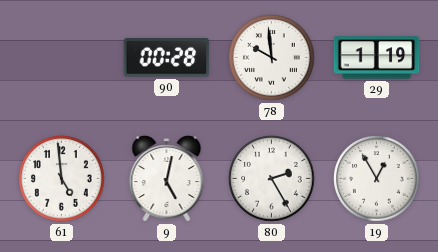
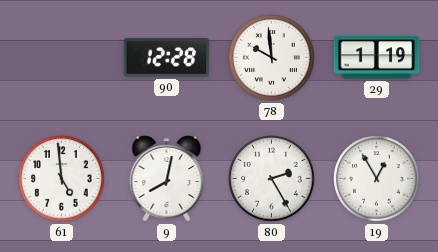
90: 00:28 -> 12:28 (167, 58)
9: 5:02 -> 8:02 (167, 179)
